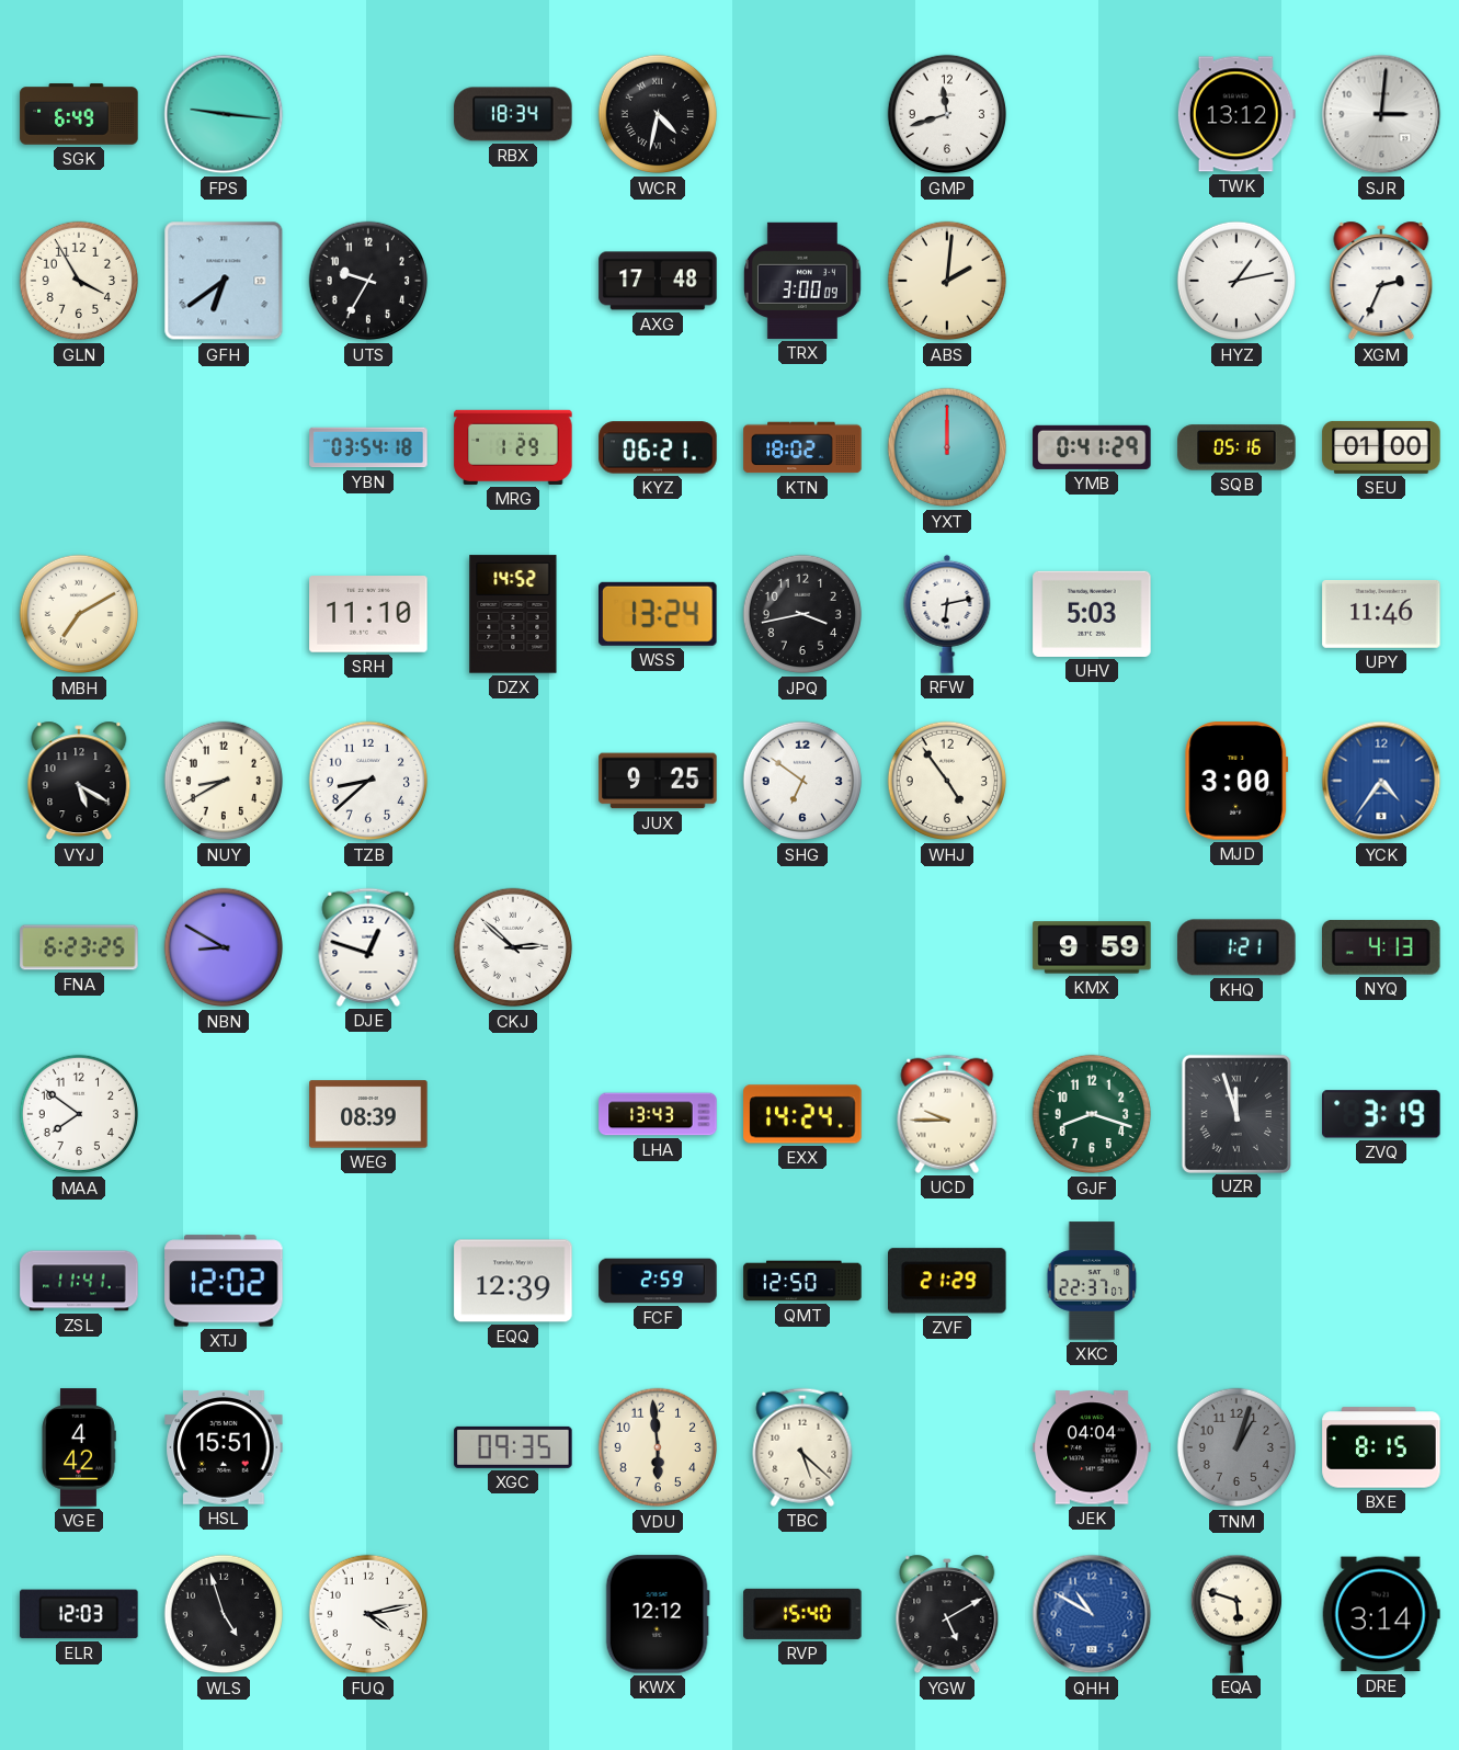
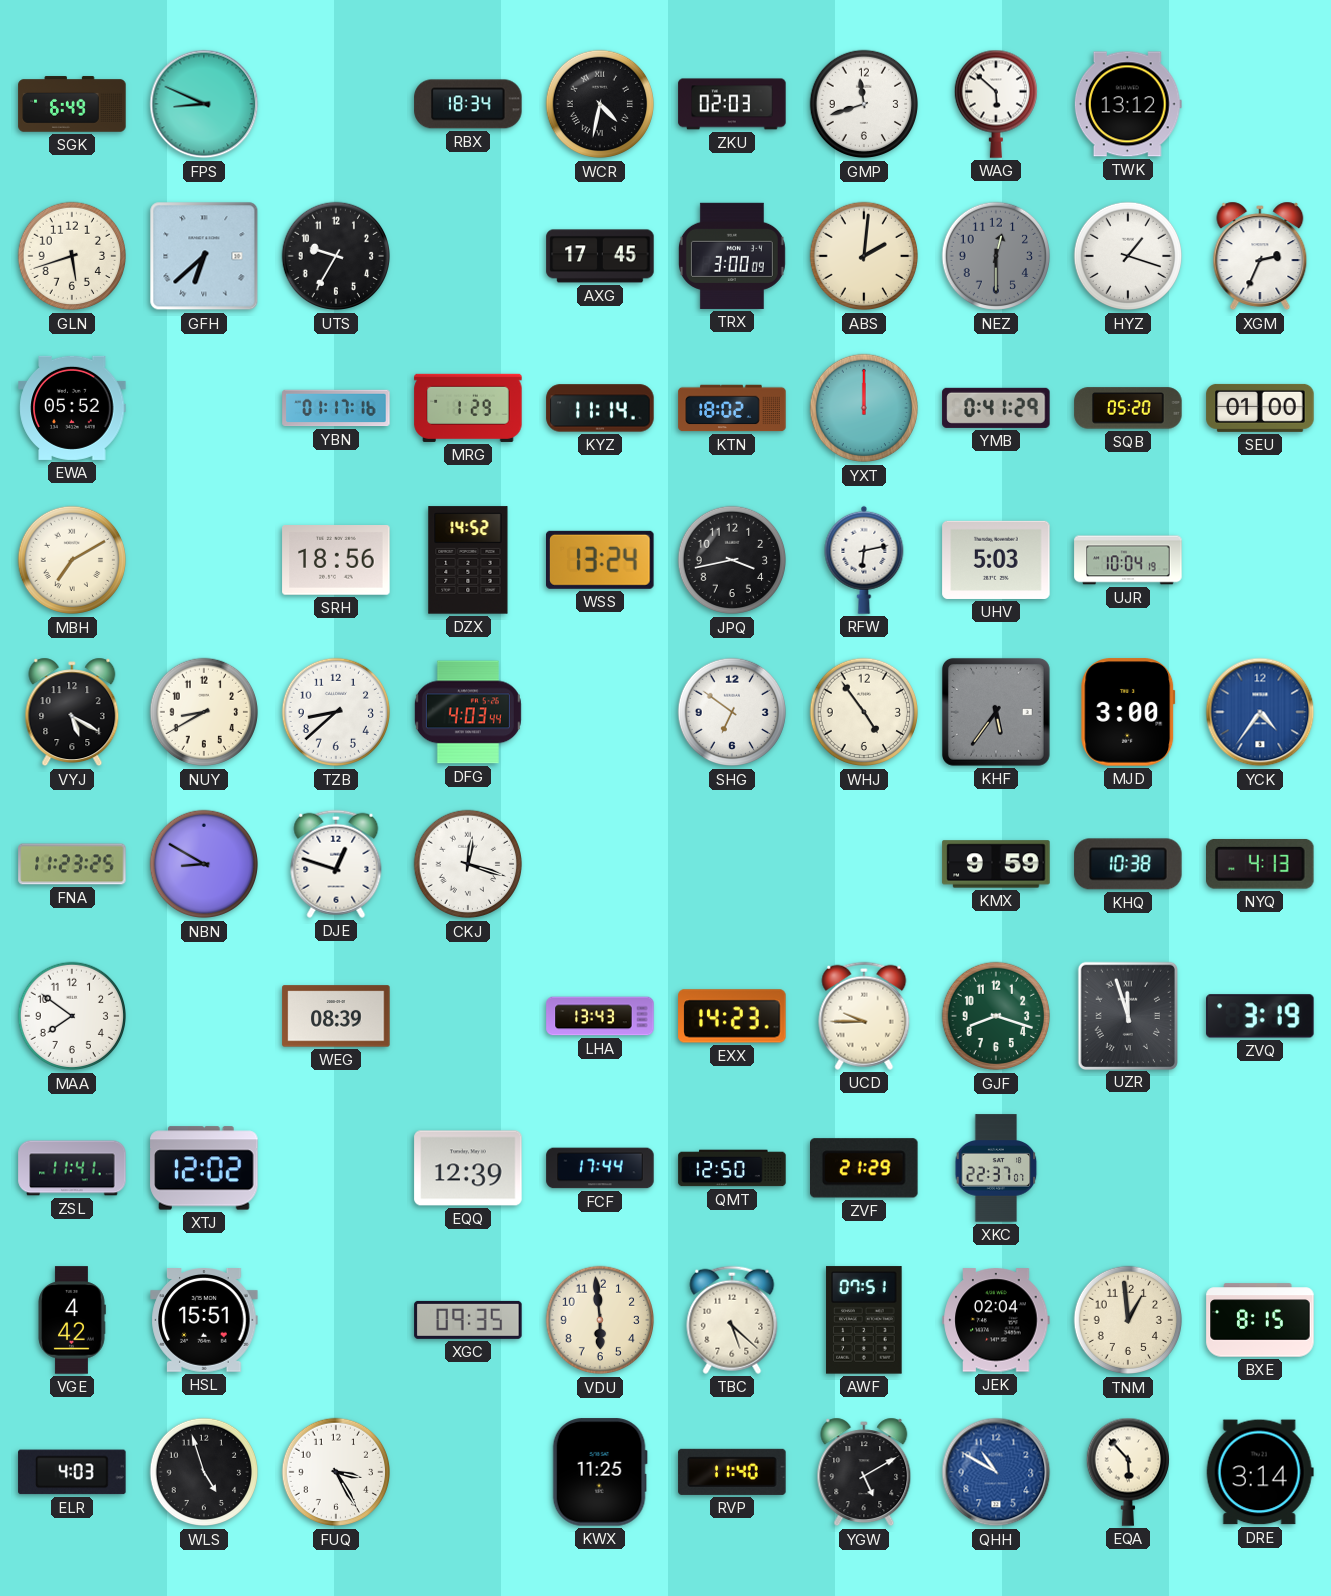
FPS: 9:16 -> 8:49 (204, 104)
ZKU: none -> 02:03 (732, 104)
WAG: none -> 5:52 (995, 104)
SJR: 3:01 -> none (1381, 114)
GLN: 3:55 -> 5:42 (72, 256)
GFH: 6:39 -> 6:38 (204, 256)
AXG: 17:48 -> 17:45 (600, 256)
NEZ: none -> 12:30 (996, 256)
HYZ: 1:13 -> 1:18 (1128, 256)
EWA: none -> 05:52 (72, 408)
YBN: 03:54 -> 01:17 (336, 408)
KYZ: 06:21 -> 11:14 (600, 408)
SQB: 05:16 -> 05:20 (1128, 408)
SRH: 11:10 -> 18:56 (336, 561)
UJR: none -> 10:04 (1128, 560)
UPY: 11:46 -> none (1381, 614)
DFG: none -> 4:03 (468, 712)
JUX: 9:25 -> none (658, 781)
KHF: none -> 5:36 (996, 712)
FNA: 6:23 -> 11:23 (72, 864)
CKJ: 2:52 -> 12:18 (468, 864)
KHQ: 1:21 -> 10:38 (1128, 864)
EXX: 14:24 -> 14:23 (732, 1016)
FCF: 2:59 -> 17:44 (600, 1168)
AWF: none -> 07:51 (864, 1320)
JEK: 04:04 -> 02:04 (996, 1320)
TNM: 1:03 -> 12:59 (1128, 1320)
TNM dial: grey -> cream (1128, 1320)
ELR: 12:03 -> 4:03 (72, 1472)
FUQ: 4:13 -> 3:25 (336, 1472)
KWX: 12:12 -> 11:25 (600, 1472)
RVP: 15:40 -> 11:40 (732, 1472)
EQA: 5:48 -> 5:53 (1127, 1472)
